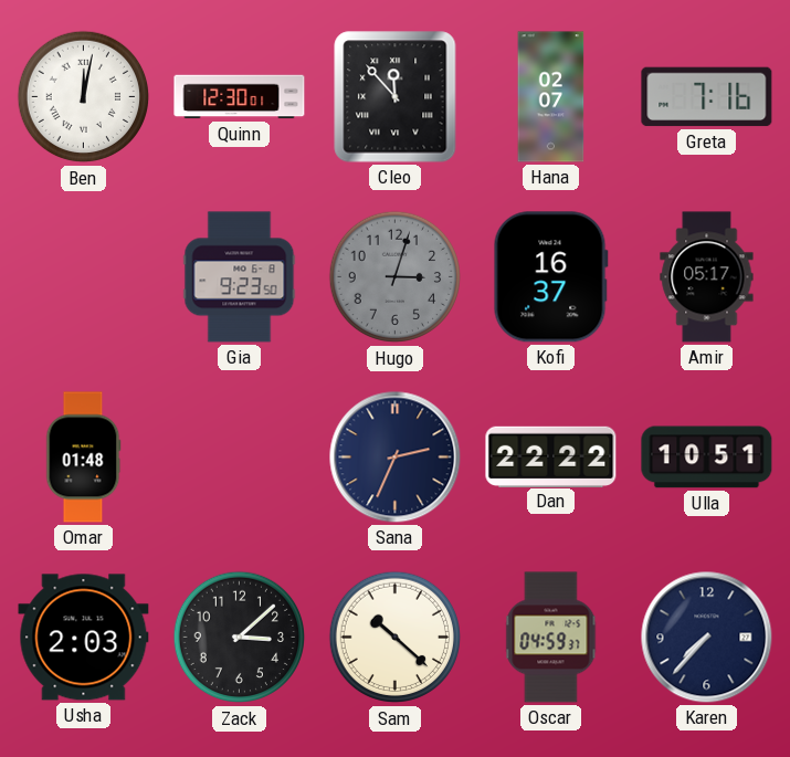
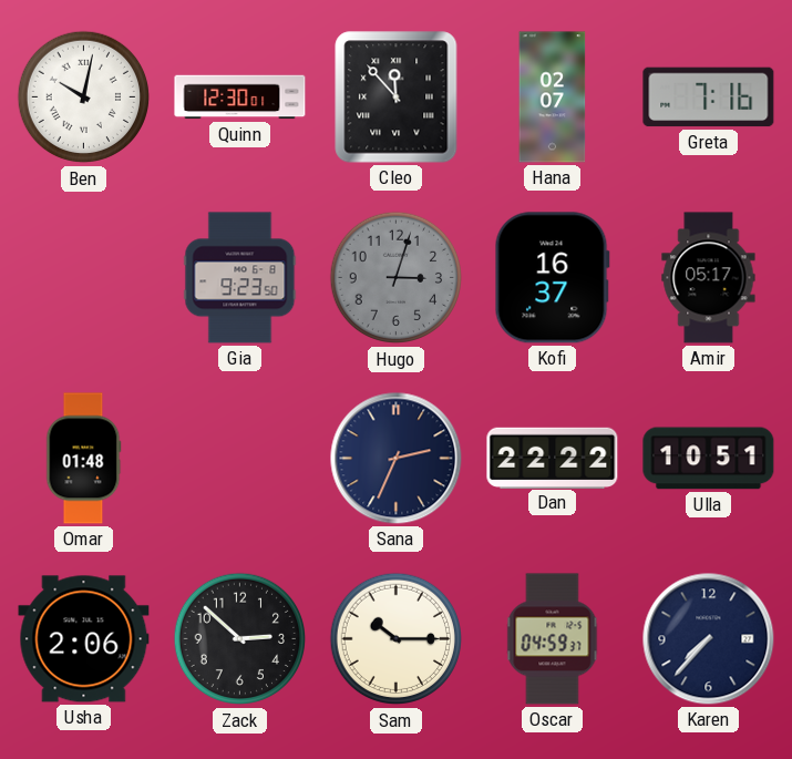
Ben: 12:02 -> 10:02 (84, 98)
Usha: 2:03 -> 2:06 (84, 639)
Zack: 3:08 -> 2:52 (240, 639)
Sam: 10:22 -> 10:15 (397, 639)
